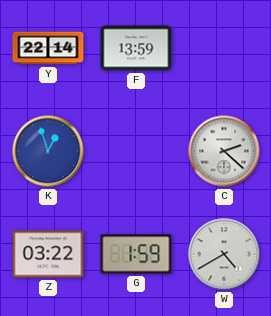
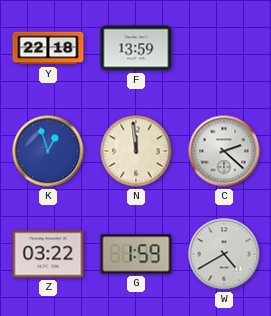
Y: 22:14 -> 22:18 (48, 48)
N: none -> 11:59 (136, 151)
